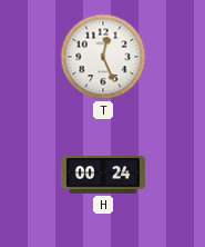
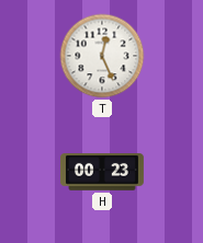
H: 00:24 -> 00:23 (102, 172)
